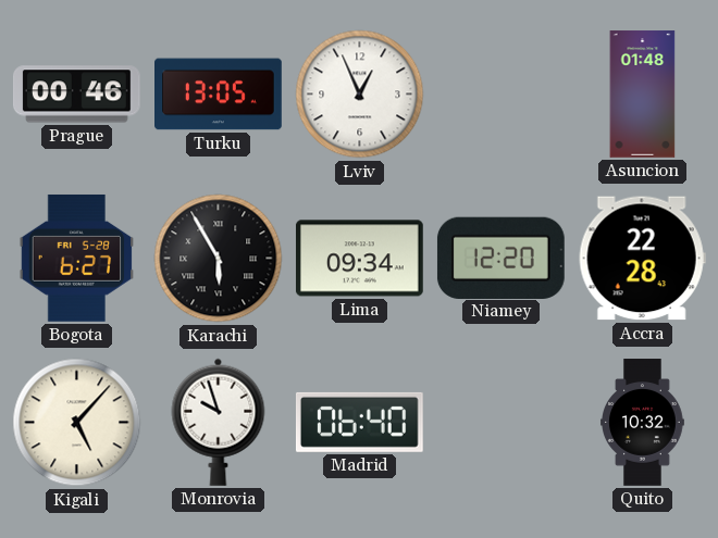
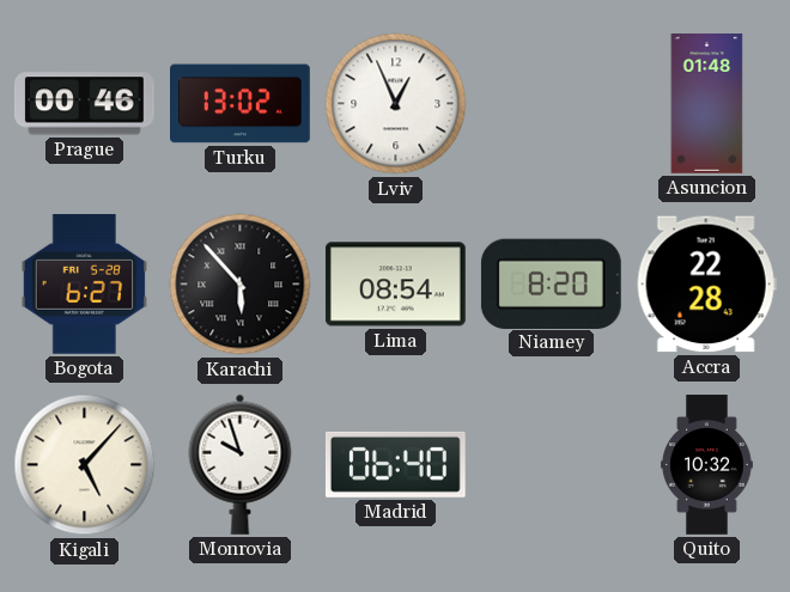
Turku: 13:05 -> 13:02 (241, 104)
Karachi: 5:55 -> 5:53 (241, 285)
Lima: 09:34 -> 08:54 (395, 285)
Niamey: 12:20 -> 8:20 (551, 283)
